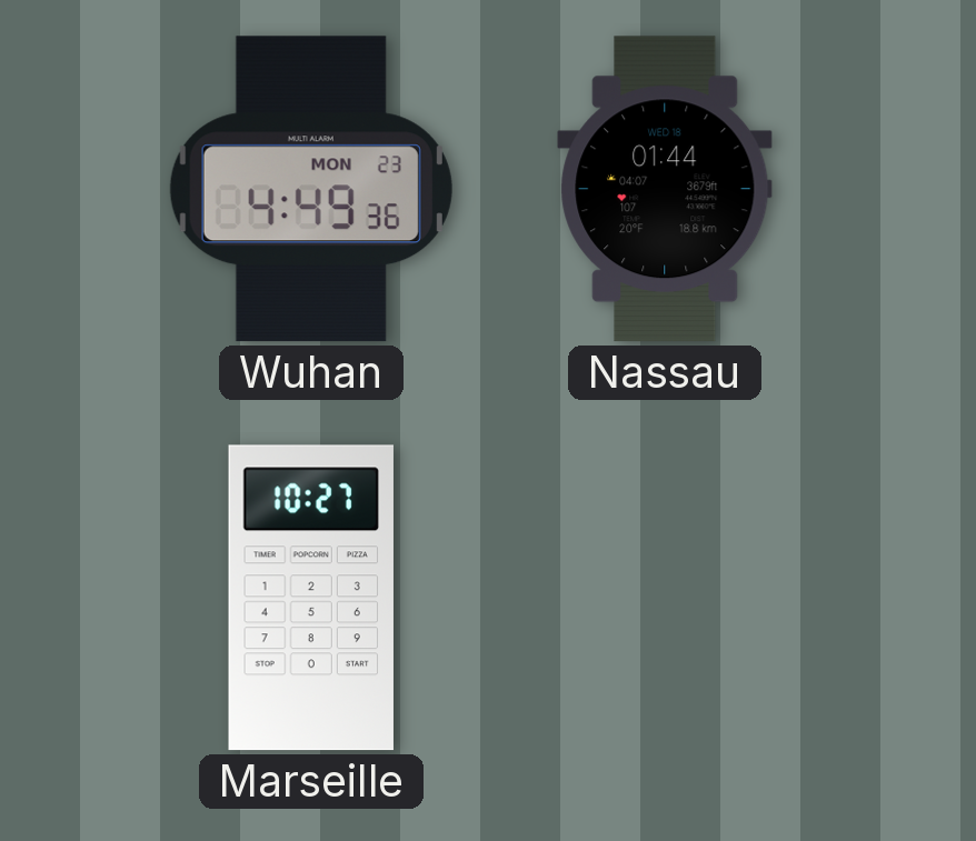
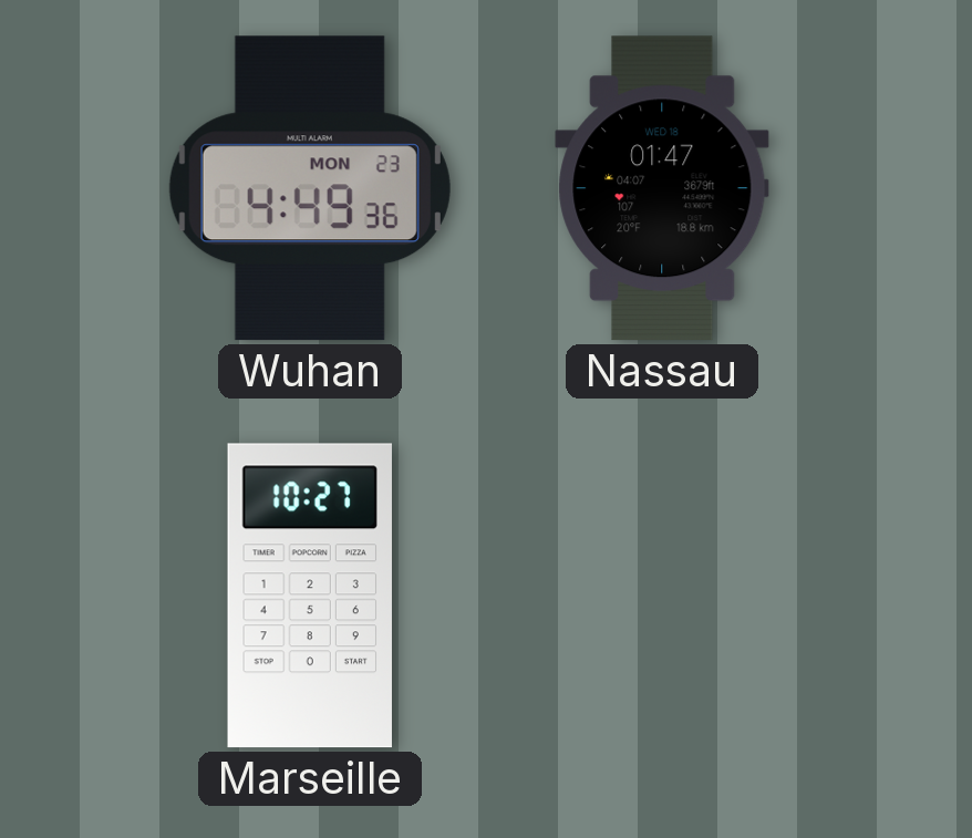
Nassau: 01:44 -> 01:47 (662, 188)
